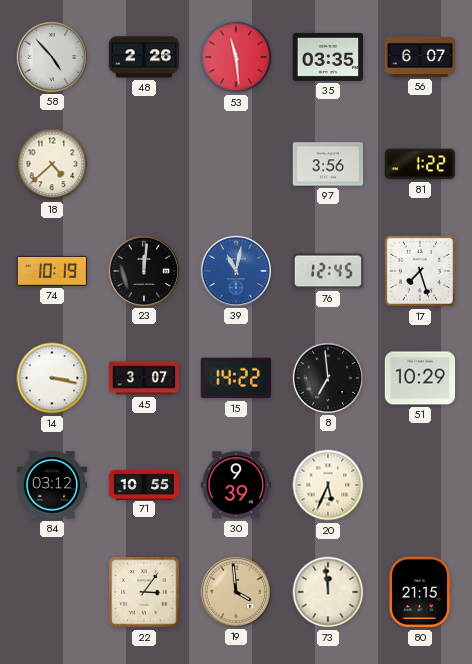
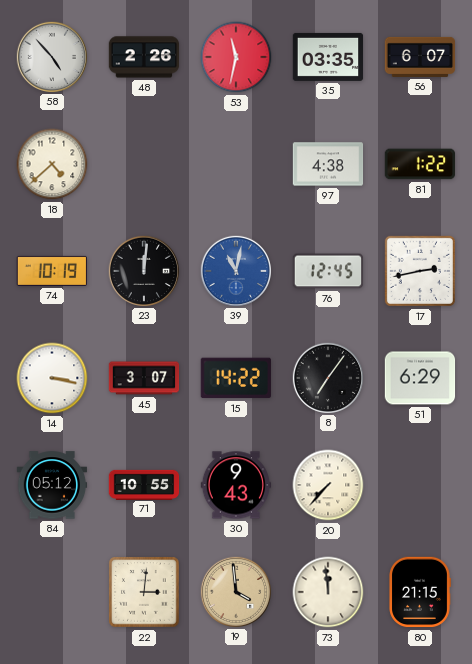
53: 11:29 -> 11:32 (236, 57)
97: 3:56 -> 4:38 (328, 164)
17: 7:27 -> 2:43 (420, 271)
8: 6:59 -> 7:06 (327, 377)
51: 10:29 -> 6:29 (420, 378)
84: 03:12 -> 05:12 (52, 485)
30: 9:39 -> 9:43 (236, 485)
20: 5:34 -> 7:37 (328, 485)
22: 3:06 -> 3:01 (144, 592)
